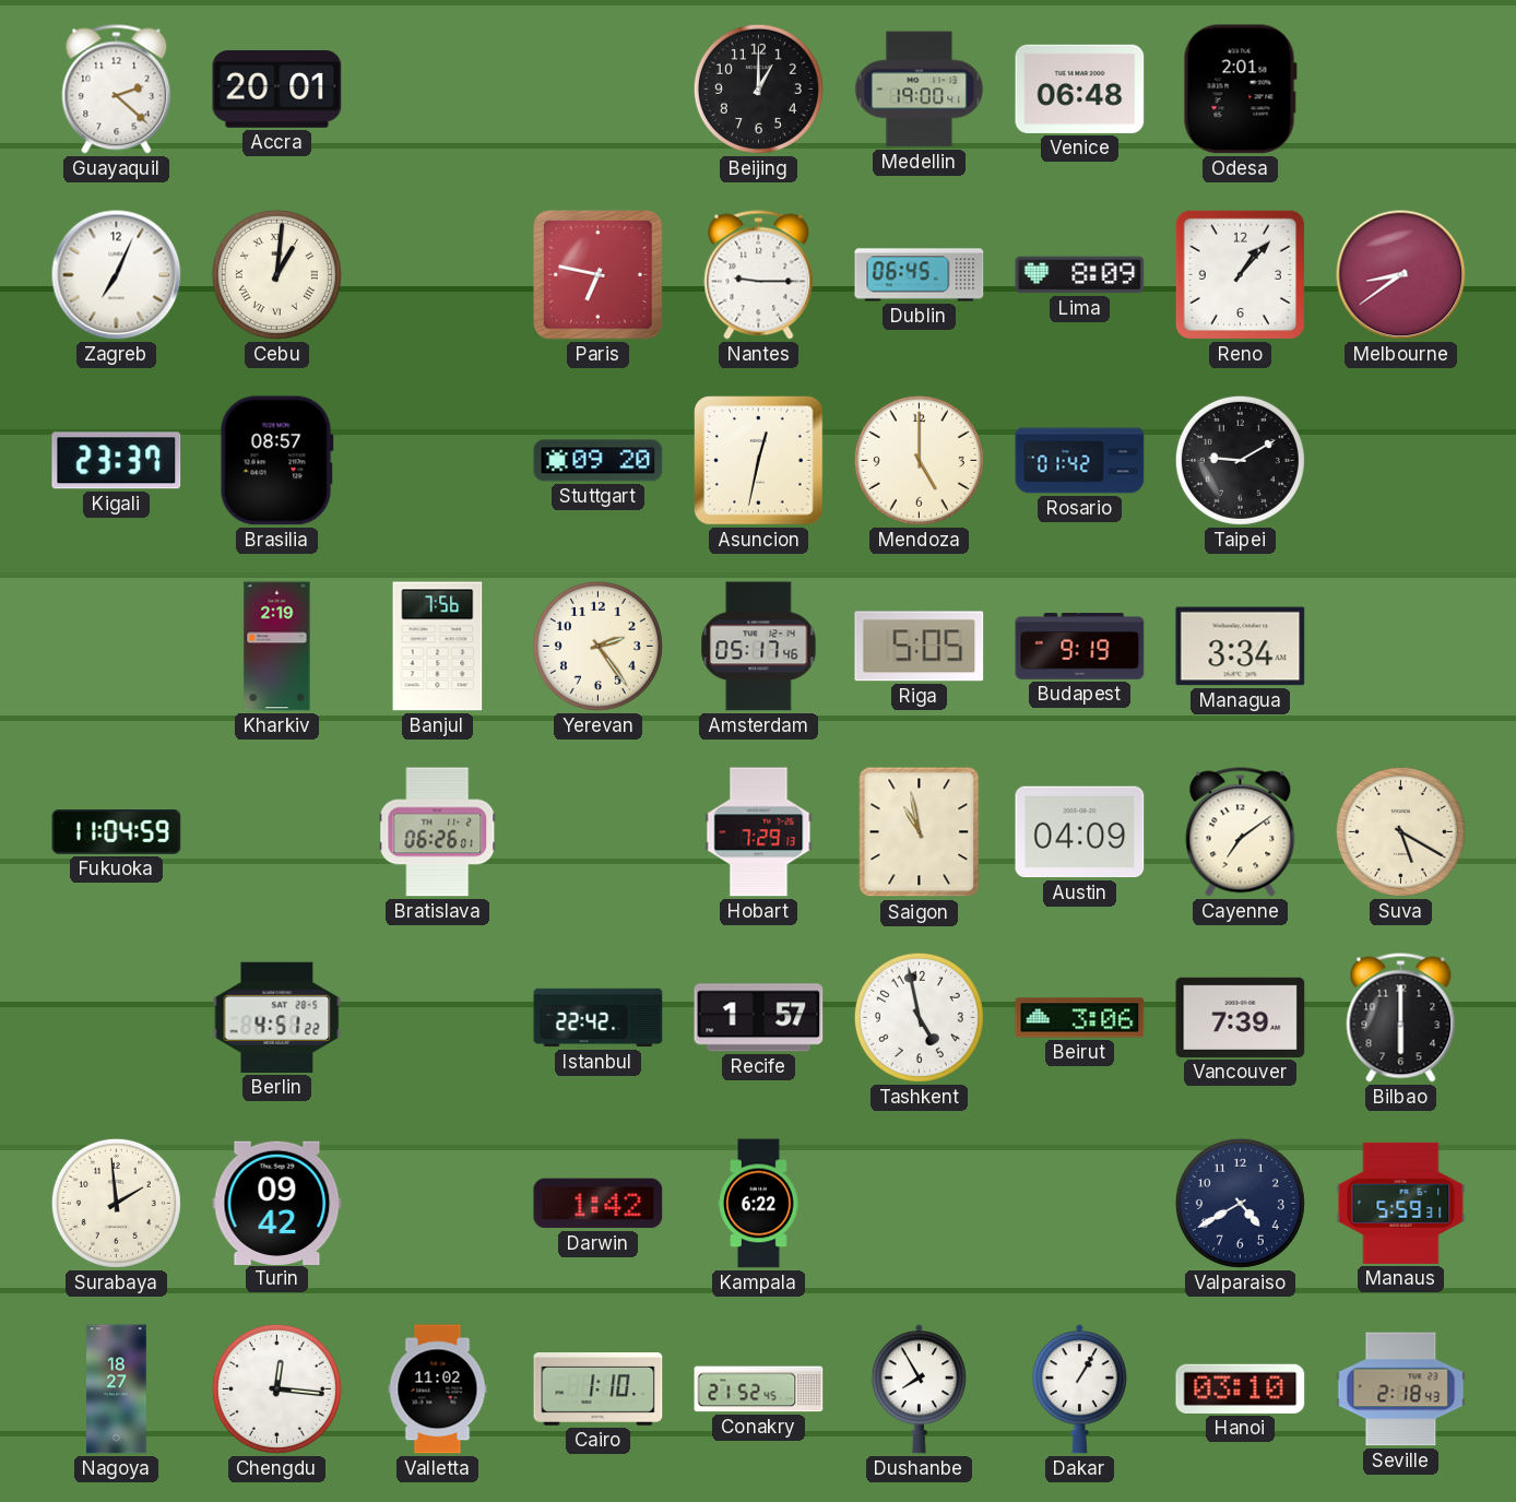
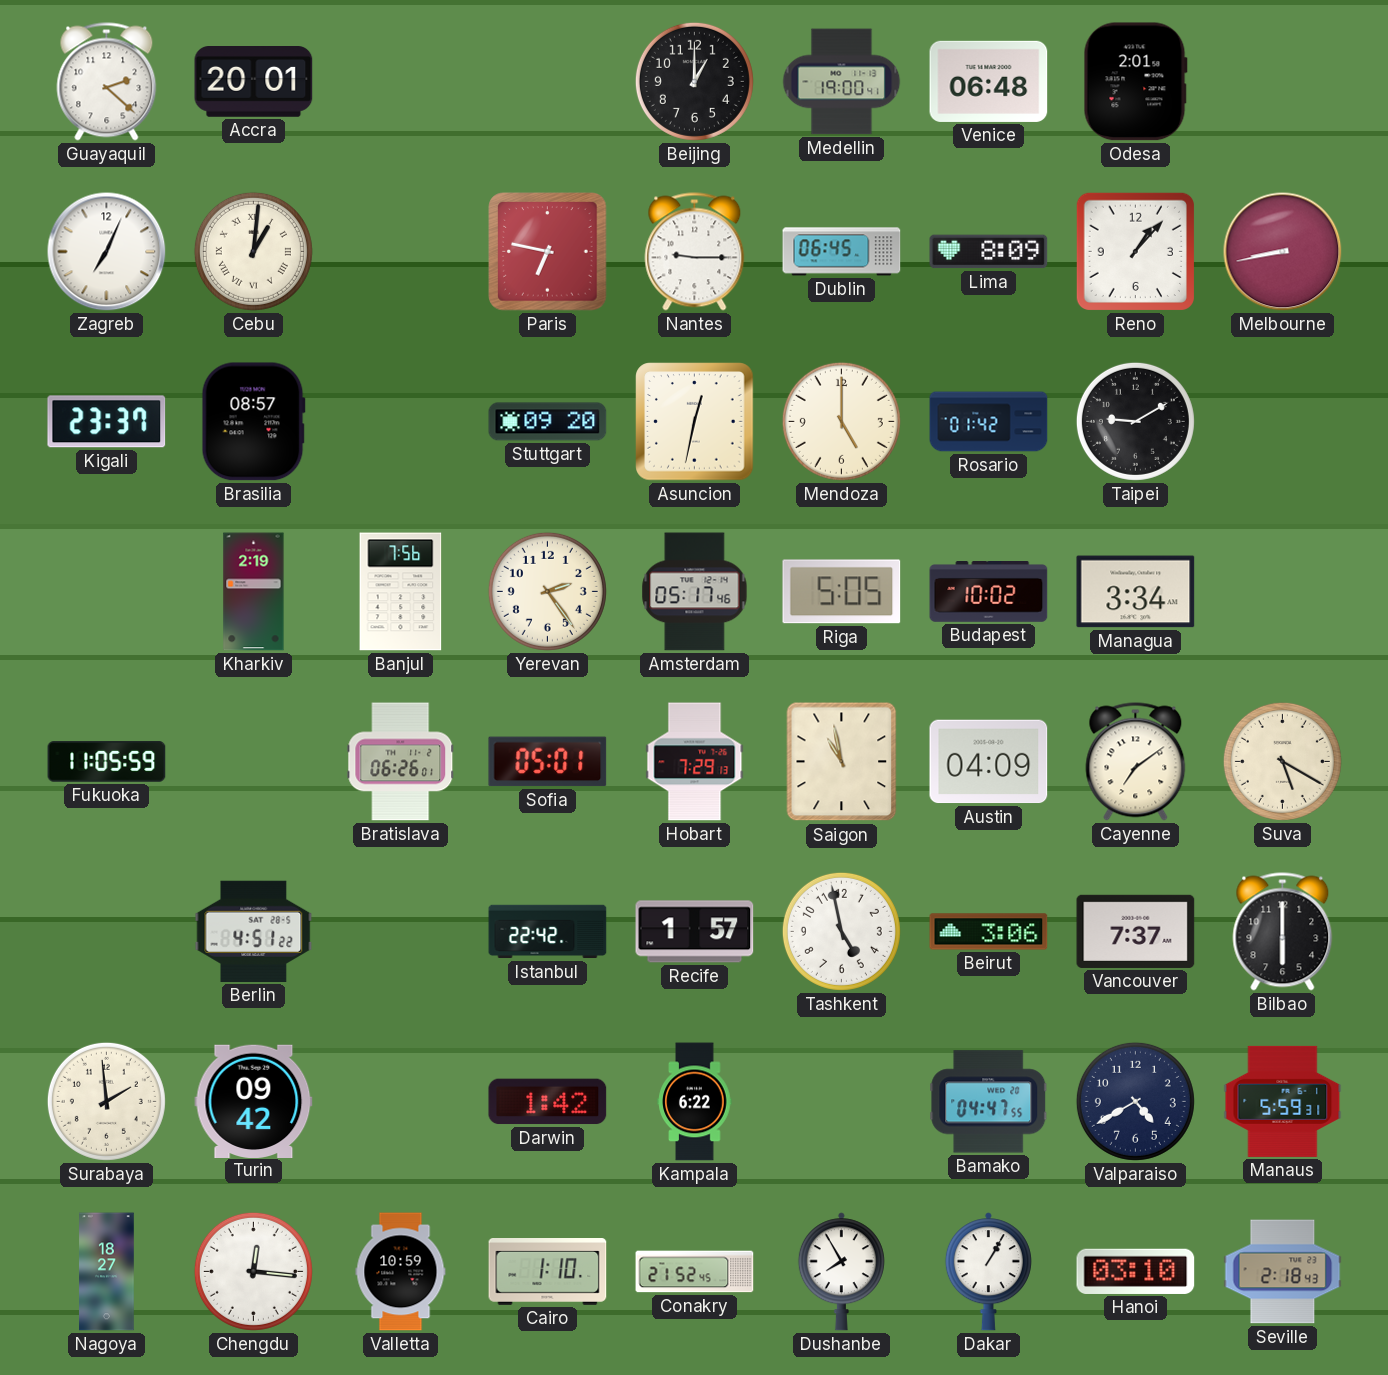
Melbourne: 8:39 -> 8:43 (1283, 252)
Budapest: 9:19 -> 10:02 (989, 592)
Fukuoka: 11:04 -> 11:05 (107, 762)
Sofia: none -> 05:01 (548, 762)
Vancouver: 7:39 -> 7:37 (1136, 931)
Bamako: none -> 04:47 (989, 1102)
Valletta: 11:02 -> 10:59 (401, 1272)
